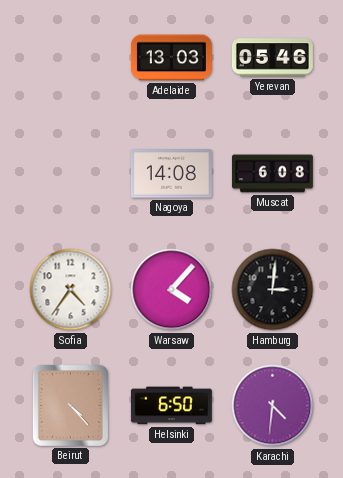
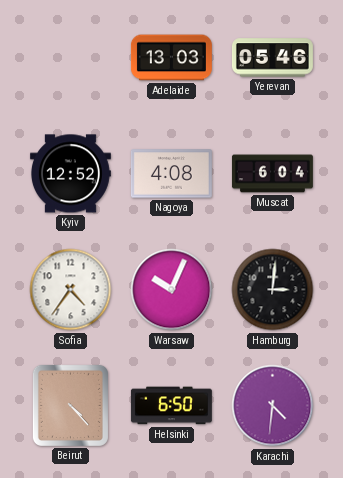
Kyiv: none -> 12:52 (70, 174)
Nagoya: 14:08 -> 4:08 (171, 174)
Muscat: 6:08 -> 6:04 (272, 174)
Warsaw: 4:07 -> 10:04 (172, 290)
